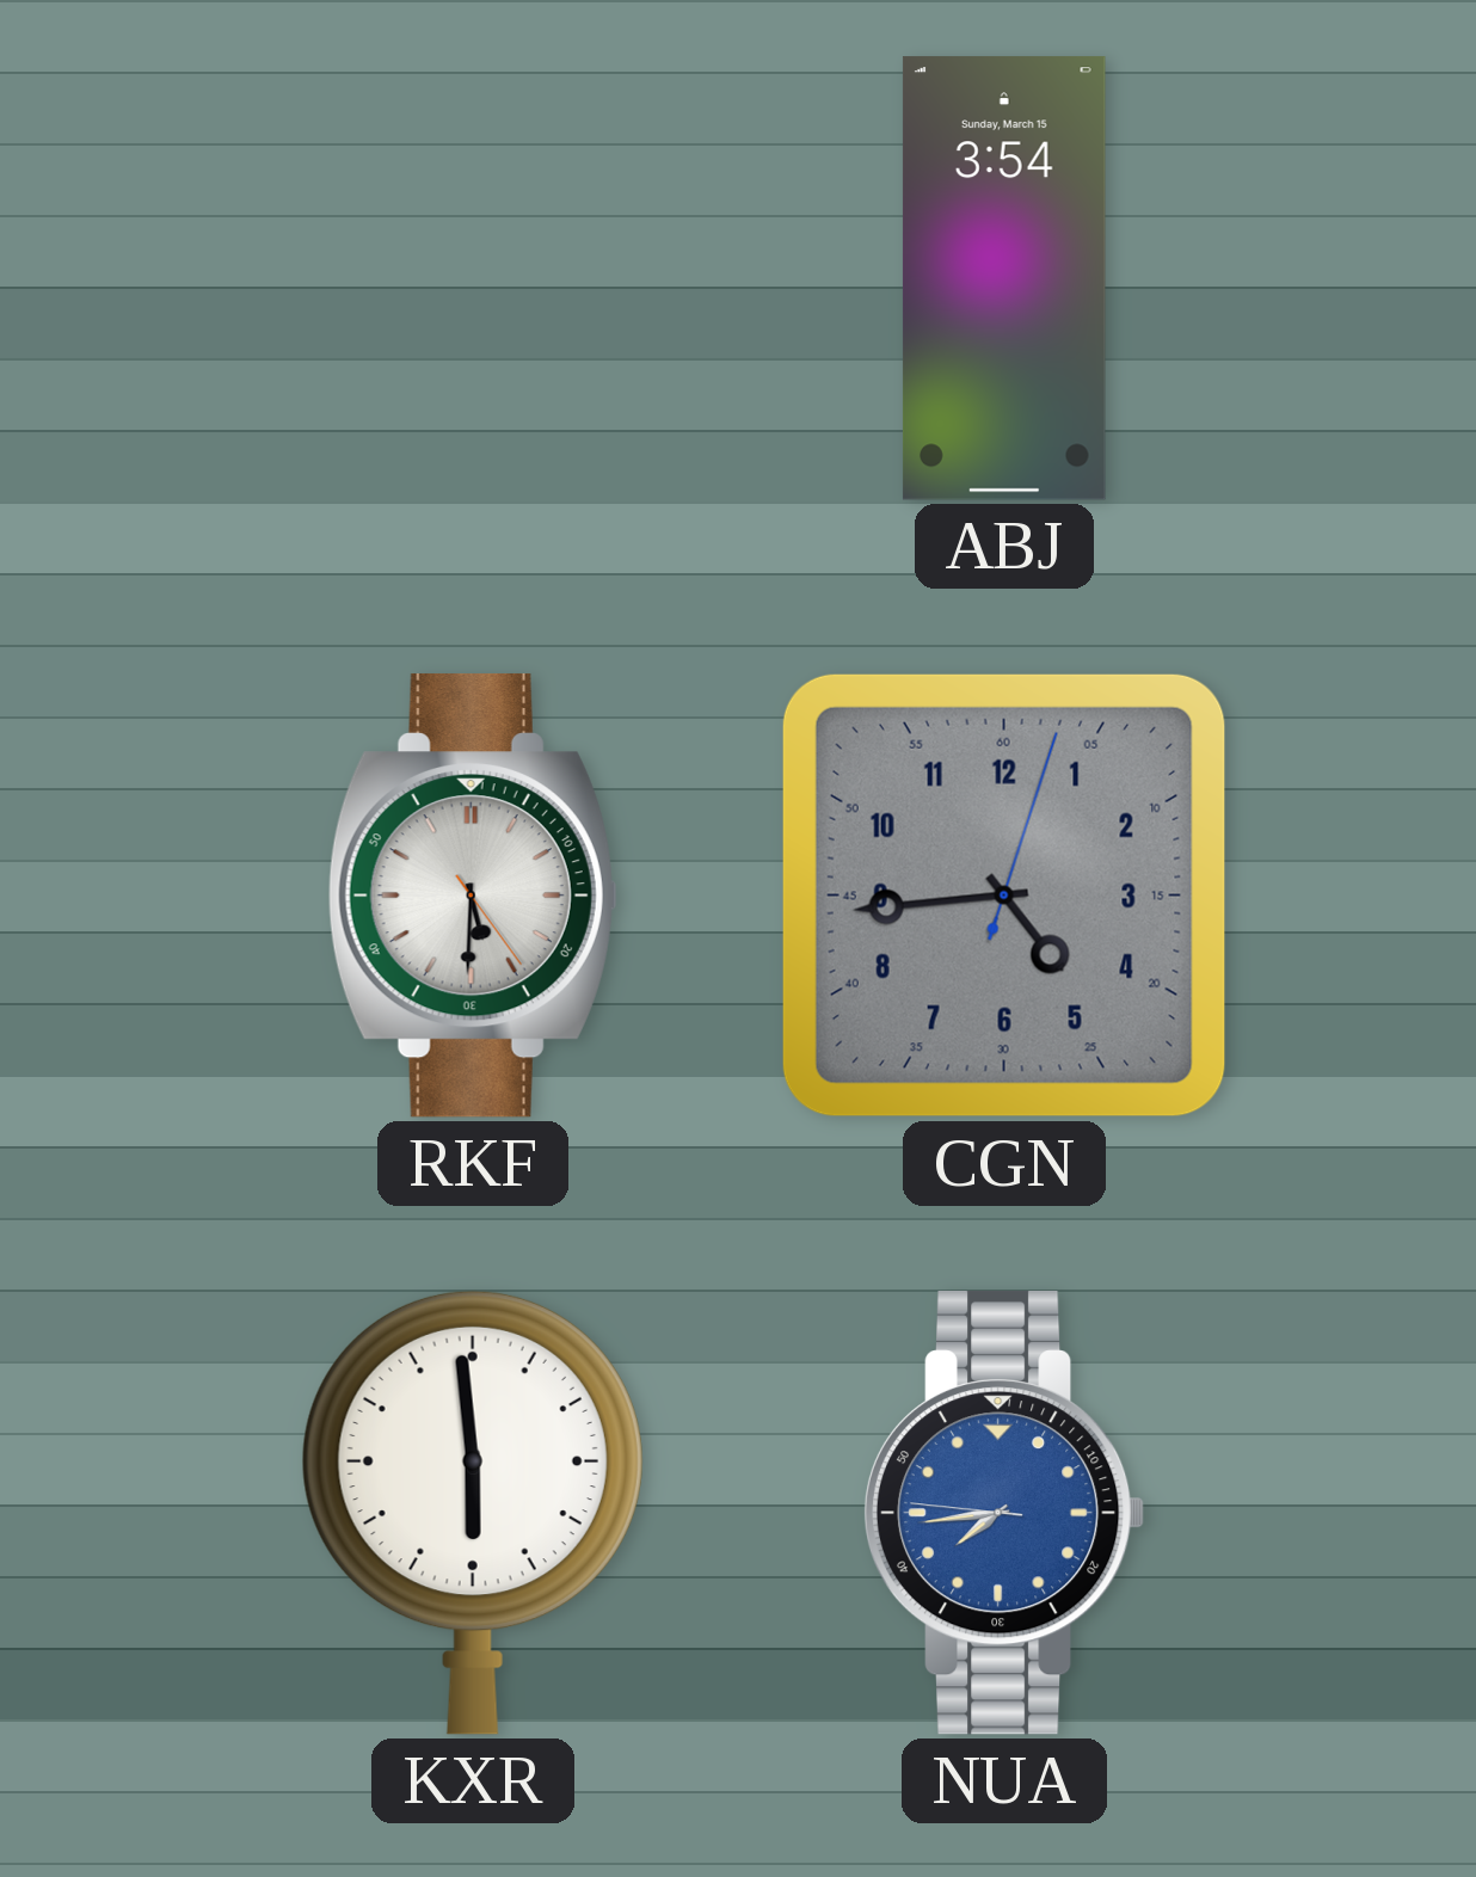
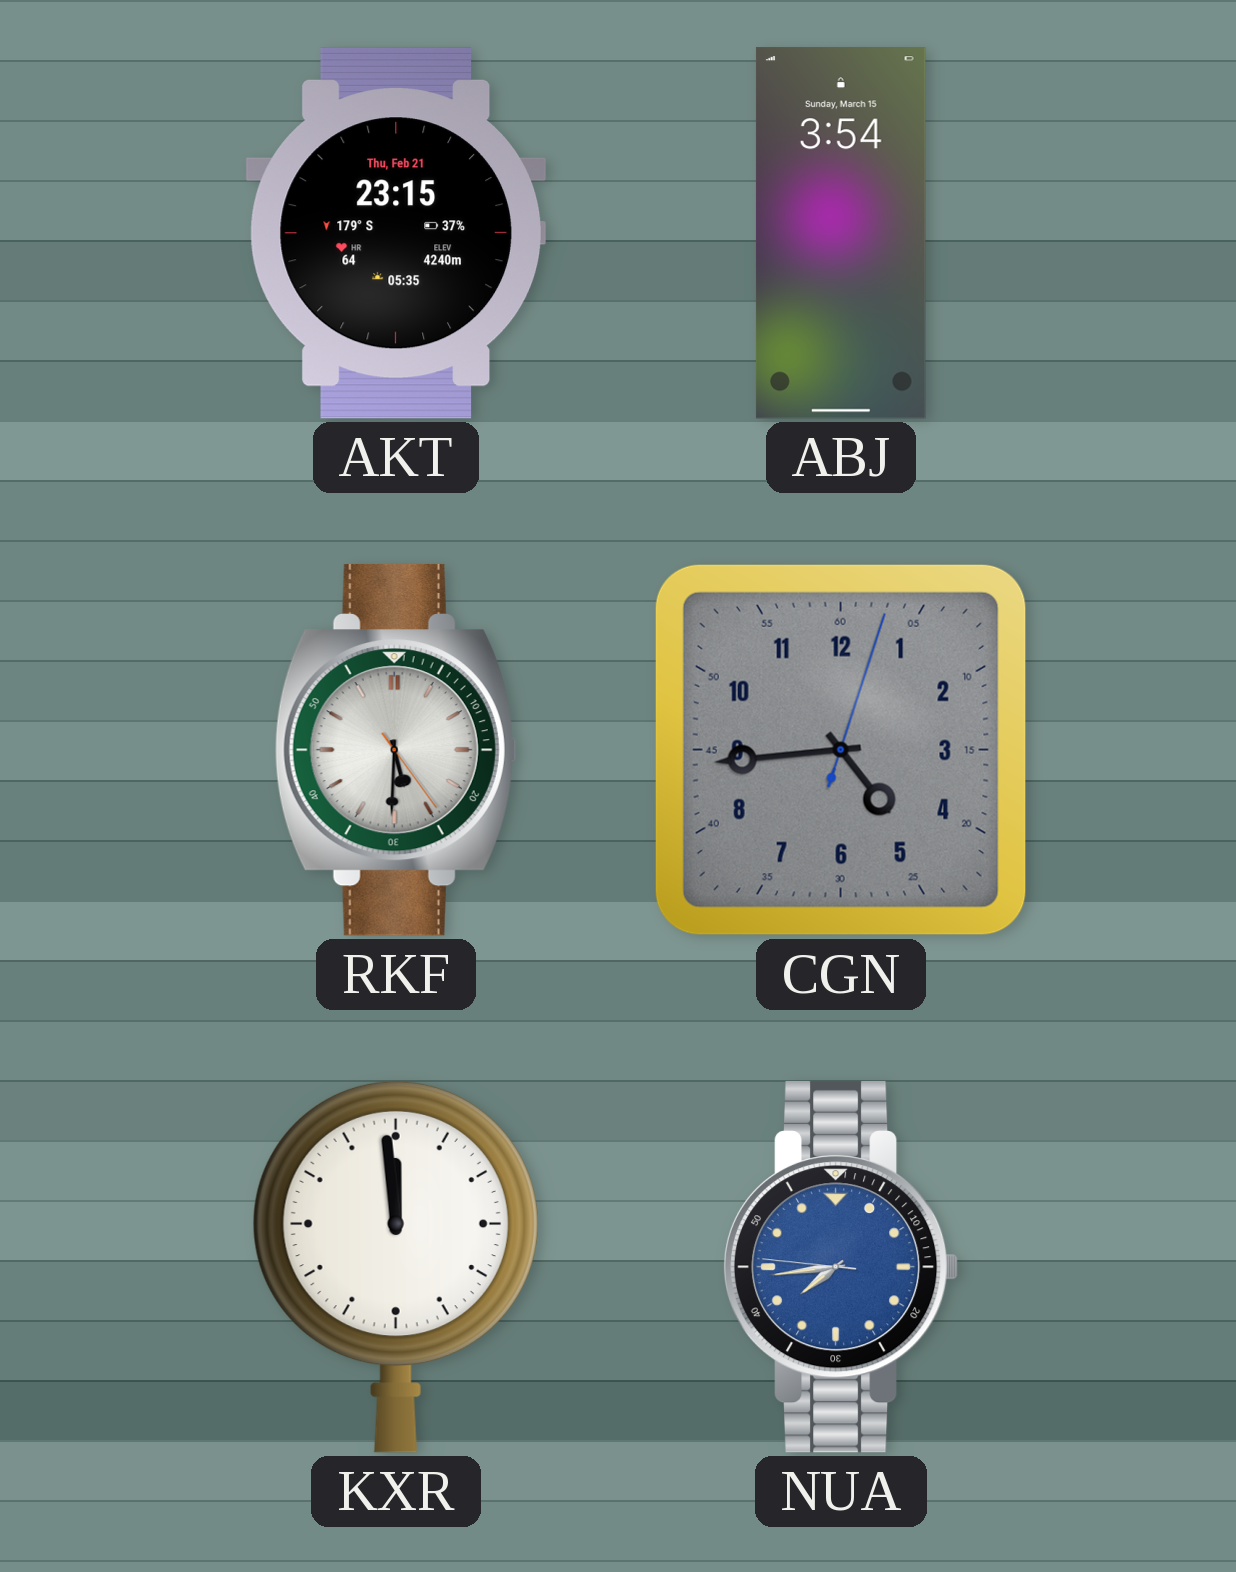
AKT: none -> 23:15 (396, 233)
KXR: 5:59 -> 11:59 (396, 1267)
